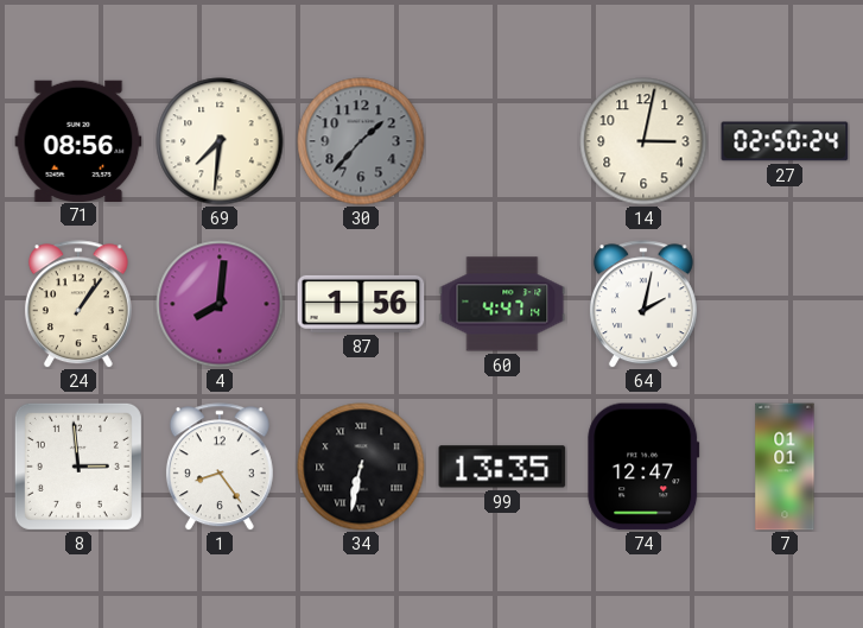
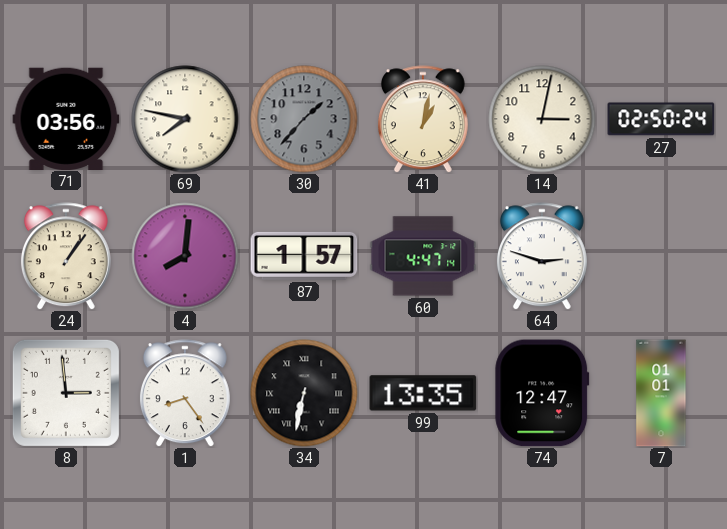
71: 08:56 -> 03:56 (66, 118)
69: 7:31 -> 7:47 (185, 119)
41: none -> 1:02 (423, 119)
87: 1:56 -> 1:57 (304, 256)
64: 2:02 -> 2:48 (542, 256)
